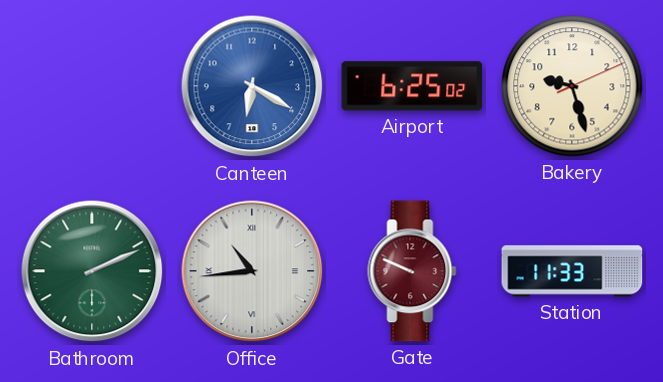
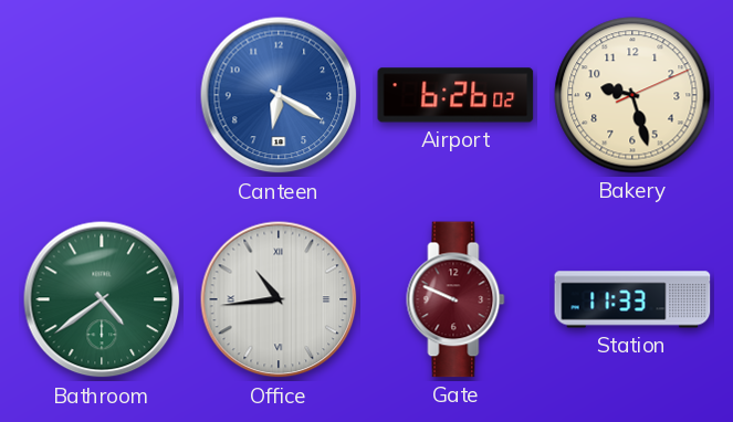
Airport: 6:25 -> 6:26 (455, 95)
Bathroom: 2:11 -> 4:39 (102, 299)
